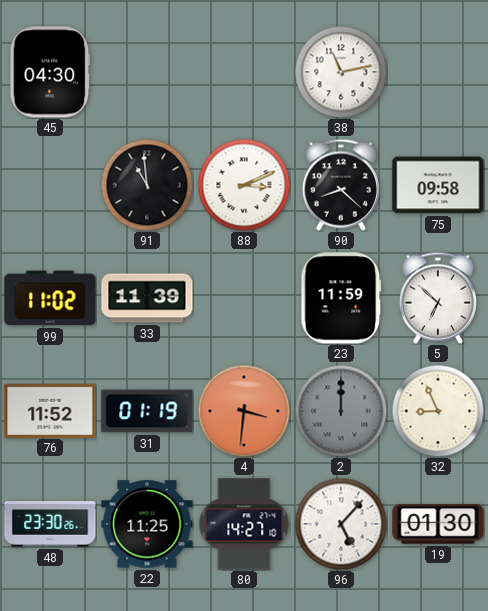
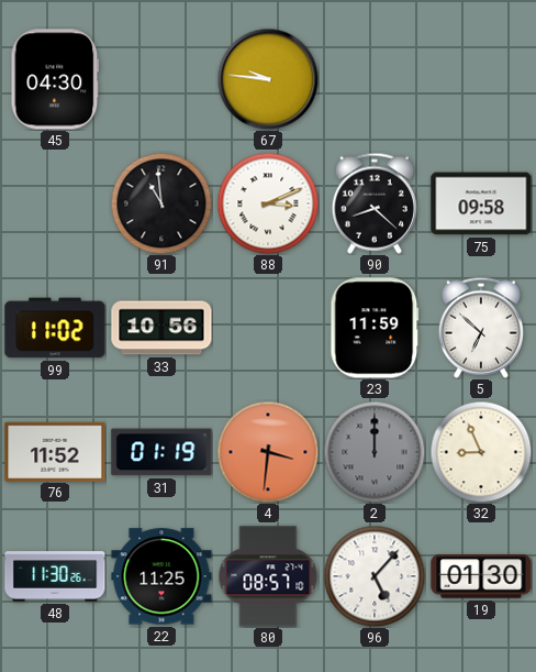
67: none -> 9:46 (268, 79)
38: 11:13 -> none (341, 72)
33: 11:39 -> 10:56 (161, 328)
48: 23:30 -> 11:30 (55, 576)
80: 14:27 -> 08:57 (268, 576)
